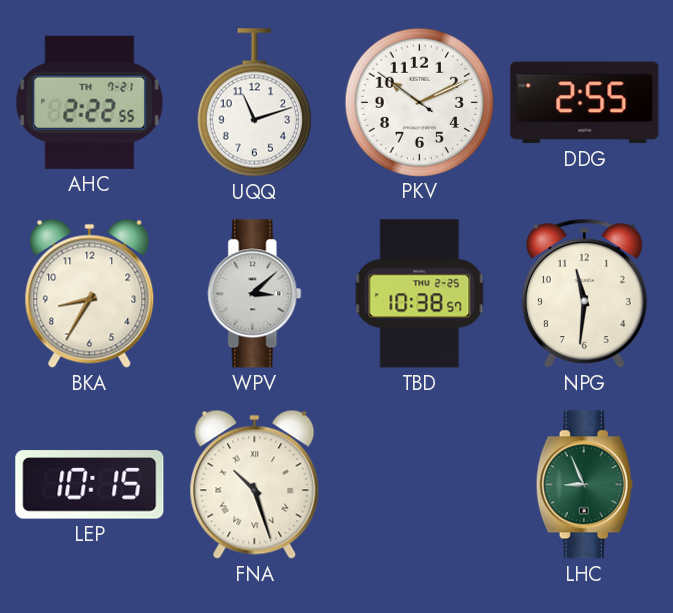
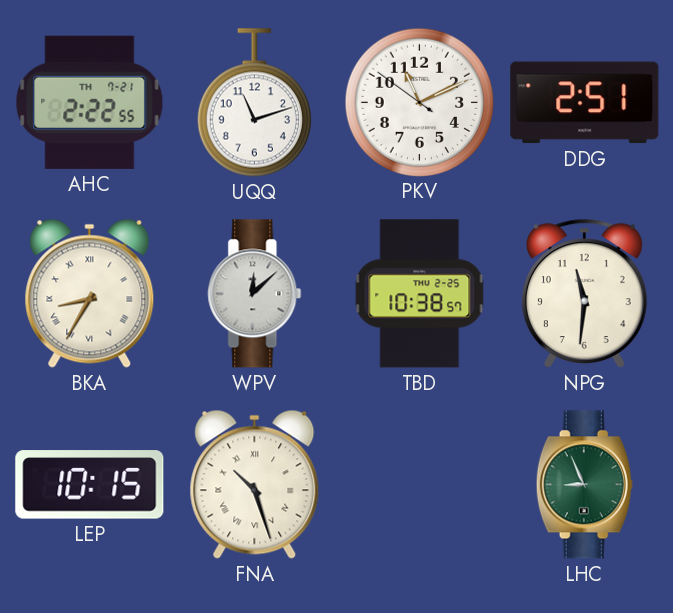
PKV: 10:10 -> 11:10 (419, 102)
DDG: 2:55 -> 2:51 (585, 103)
BKA numerals: Arabic -> Roman (90, 293)
WPV: 3:08 -> 12:08 (255, 294)
